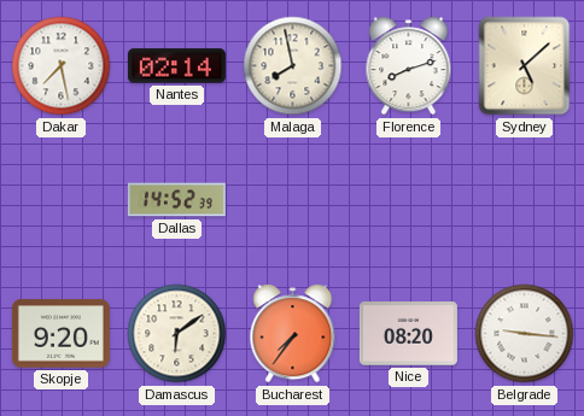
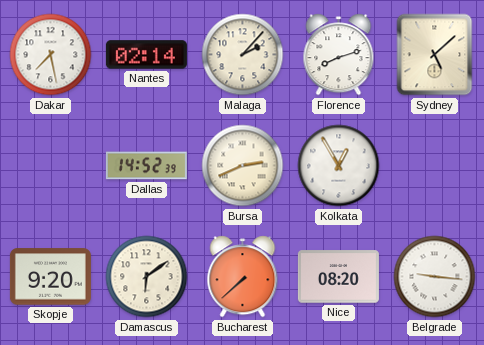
Malaga: 7:58 -> 2:07 (243, 55)
Bursa: none -> 2:41 (243, 166)
Kolkata: none -> 12:55 (339, 166)
Bucharest: 7:36 -> 7:38 (243, 277)
